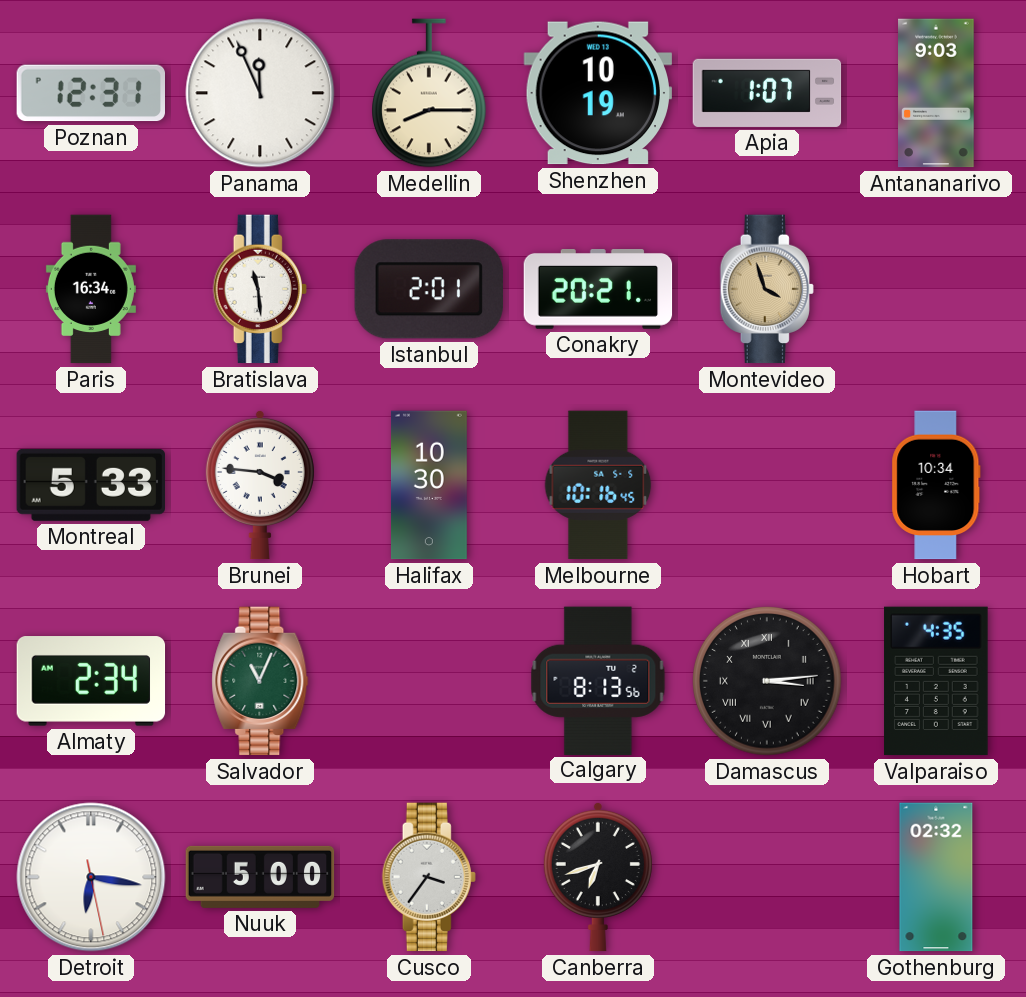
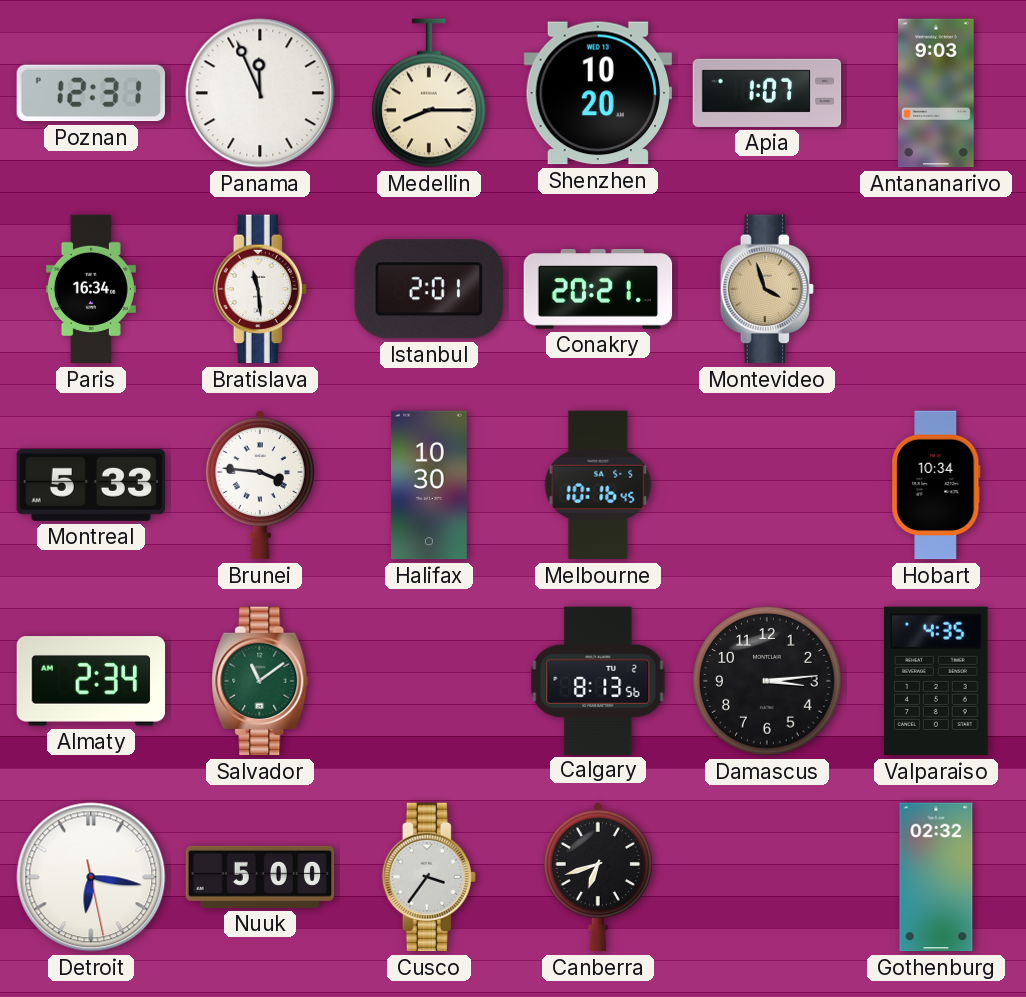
Shenzhen: 10:19 -> 10:20 (597, 93)
Salvador: 11:04 -> 11:09 (260, 681)
Damascus numerals: Roman -> Arabic (767, 681)
